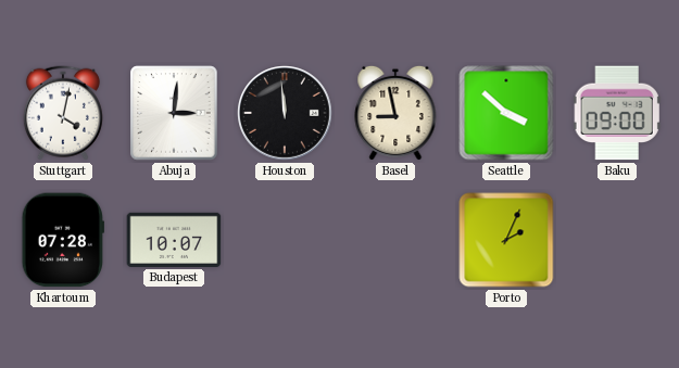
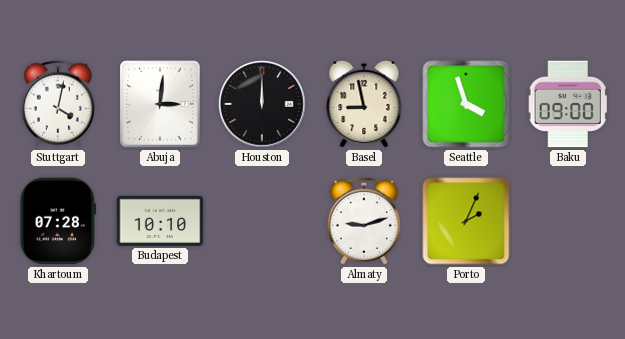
Houston: 11:59 -> 12:00 (262, 104)
Seattle: 3:52 -> 3:57 (466, 104)
Budapest: 10:07 -> 10:10 (160, 221)
Almaty: none -> 9:12 (364, 221)
